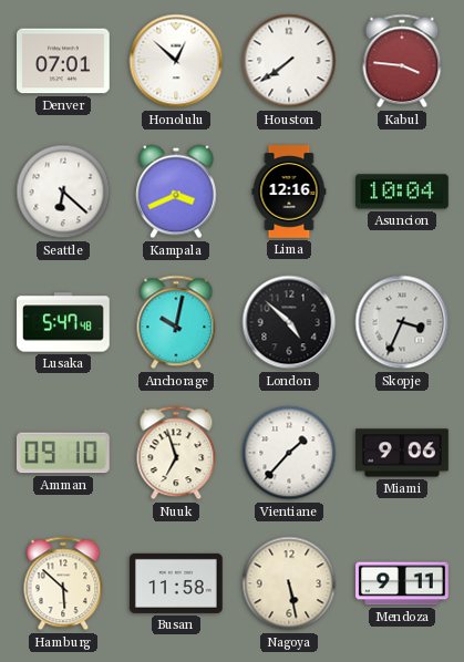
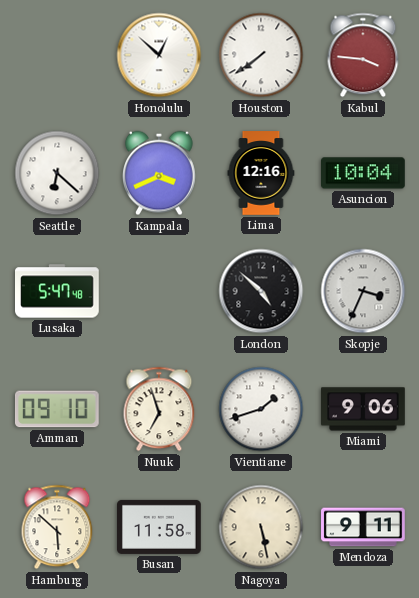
Denver: 07:01 -> none (64, 61)
Anchorage: 10:02 -> none (176, 322)
Vientiane: 1:37 -> 1:42 (261, 409)
